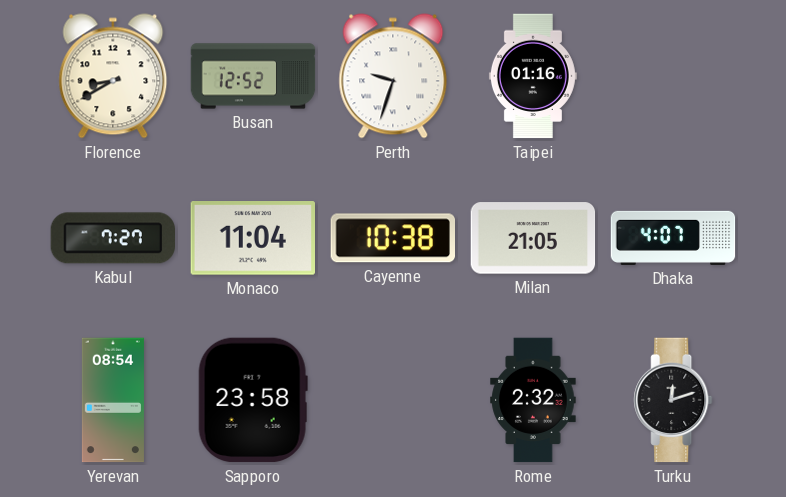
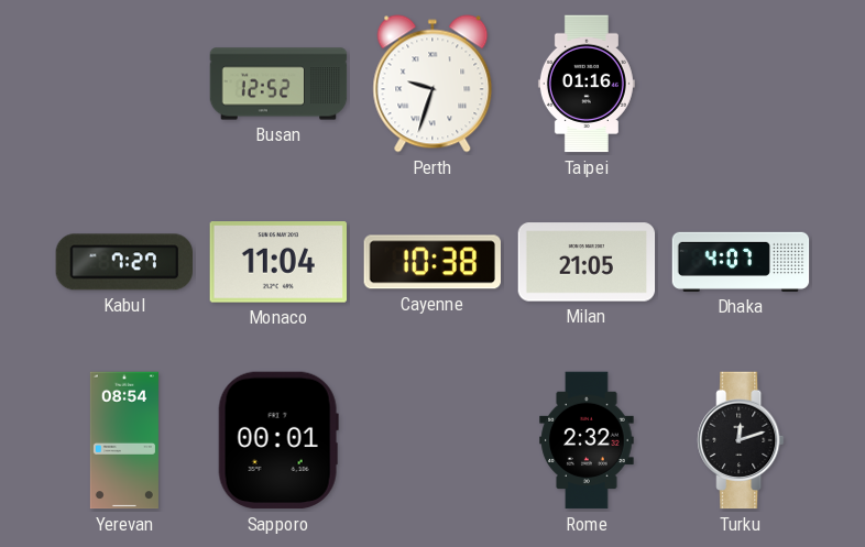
Florence: 8:40 -> none (113, 76)
Sapporo: 23:58 -> 00:01 (278, 440)
